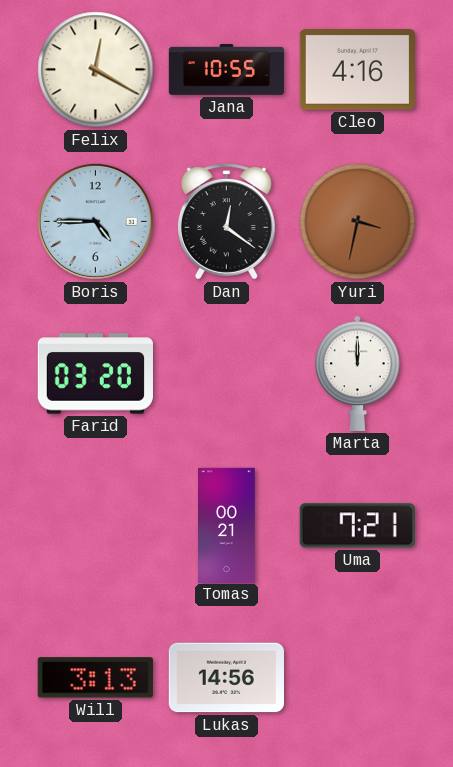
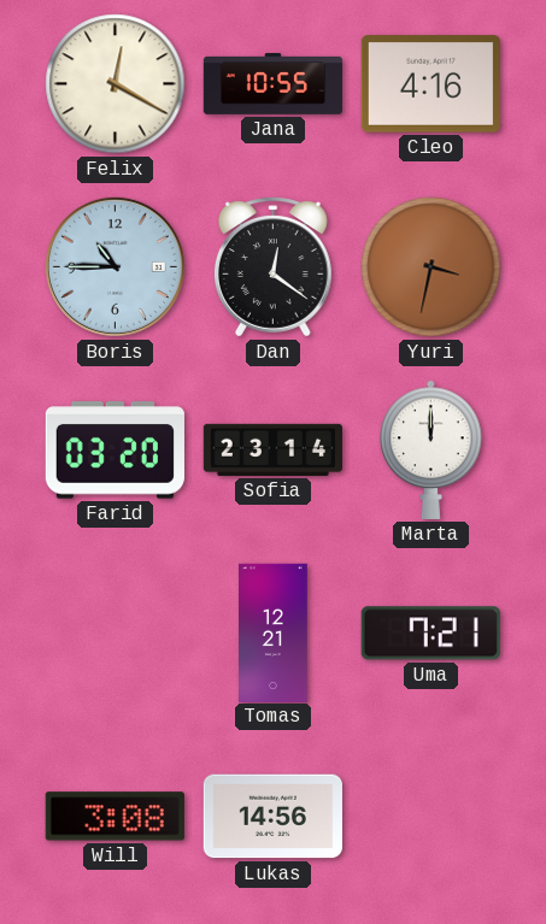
Boris: 4:45 -> 10:45 (115, 266)
Sofia: none -> 23:14 (272, 449)
Tomas: 00:21 -> 12:21 (274, 632)
Will: 3:13 -> 3:08 (115, 817)
